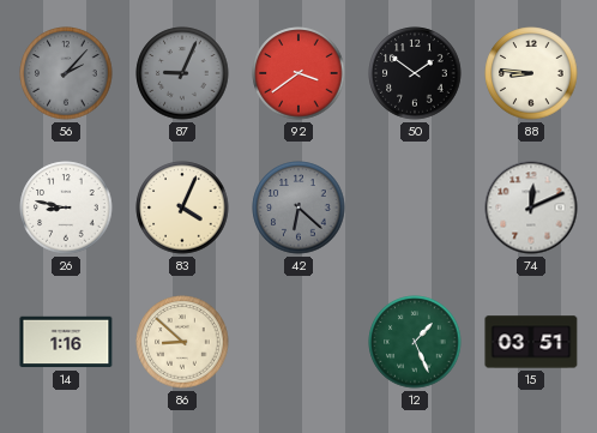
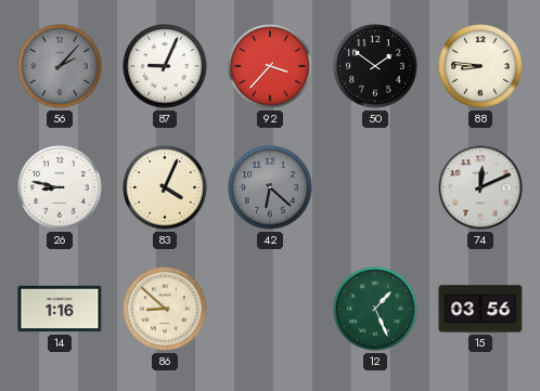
87 dial: grey -> white (165, 66)
92: 3:39 -> 3:37 (270, 66)
15: 03:51 -> 03:56 (480, 309)
